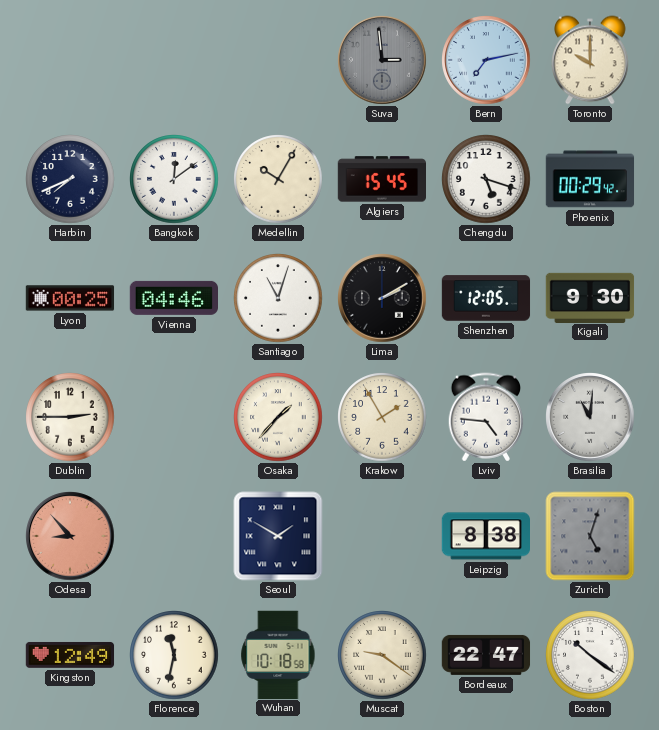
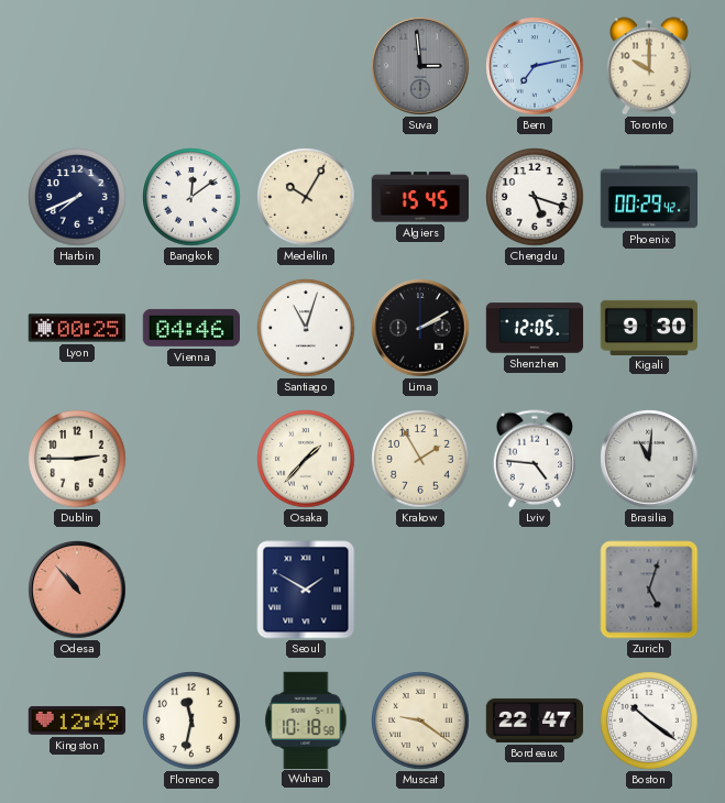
Odesa: 8:53 -> 10:53 (77, 590)
Leipzig: 8:38 -> none (486, 536)
